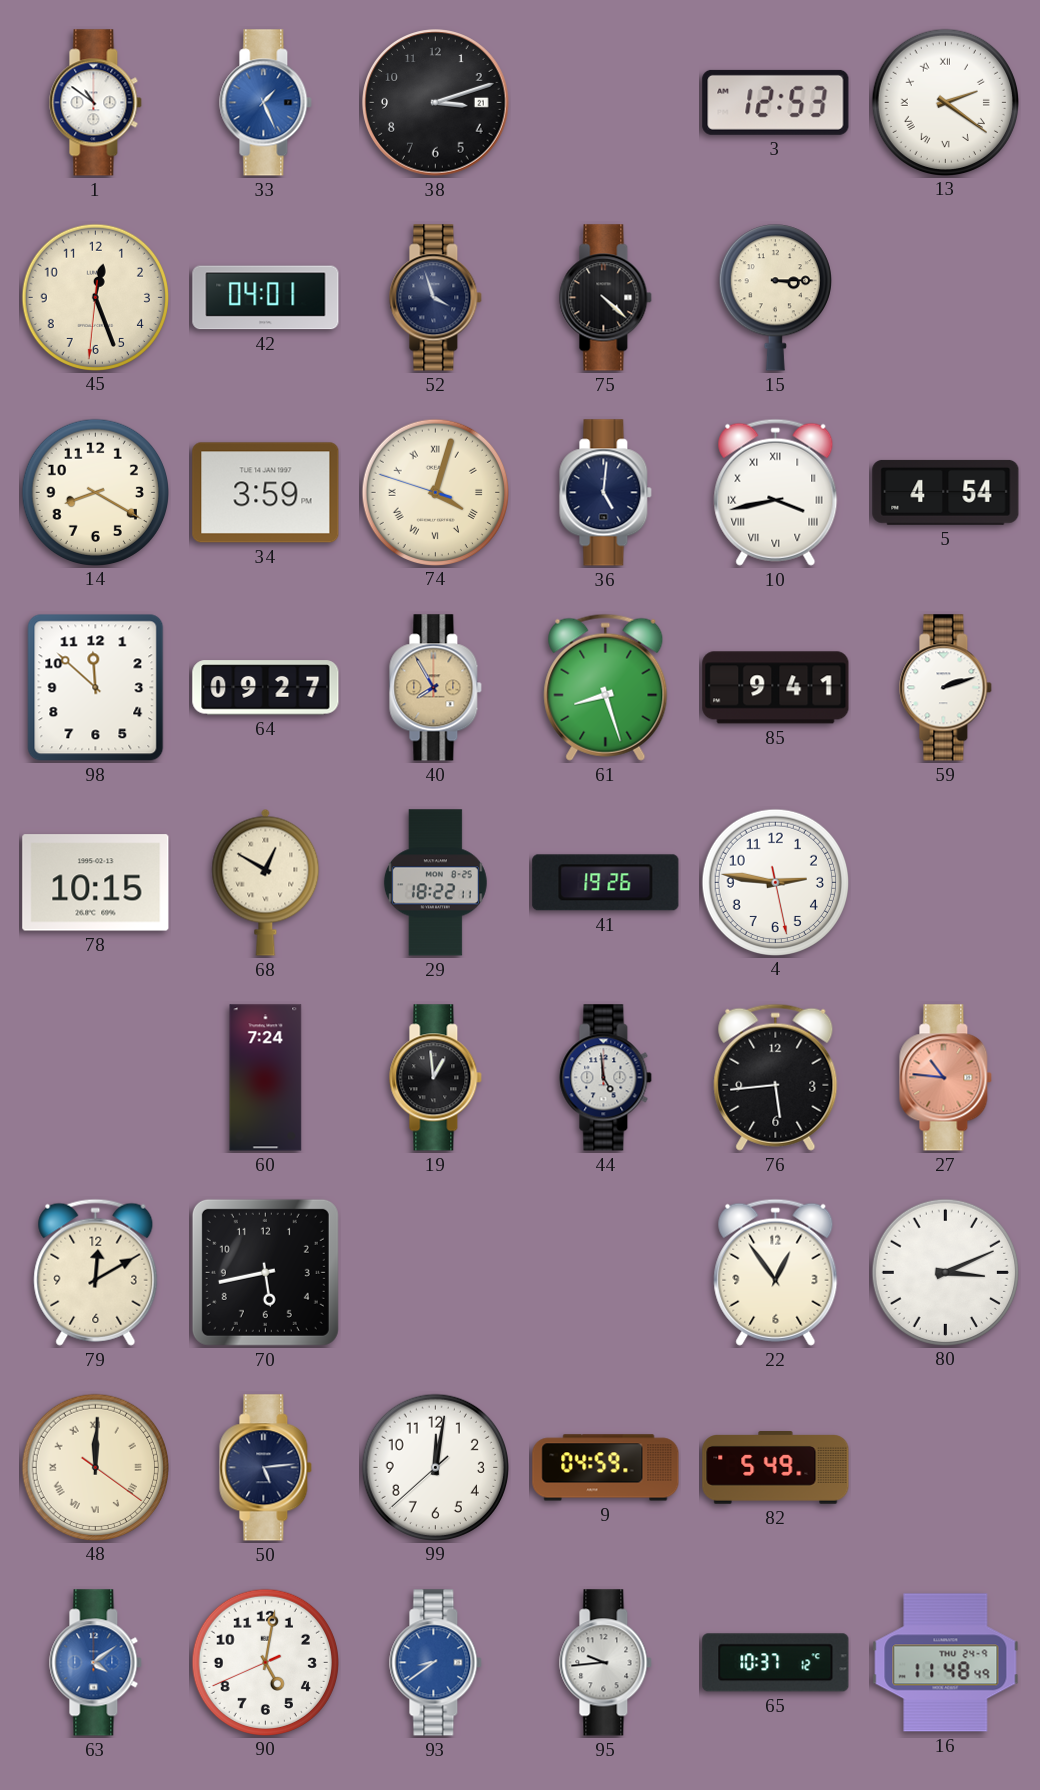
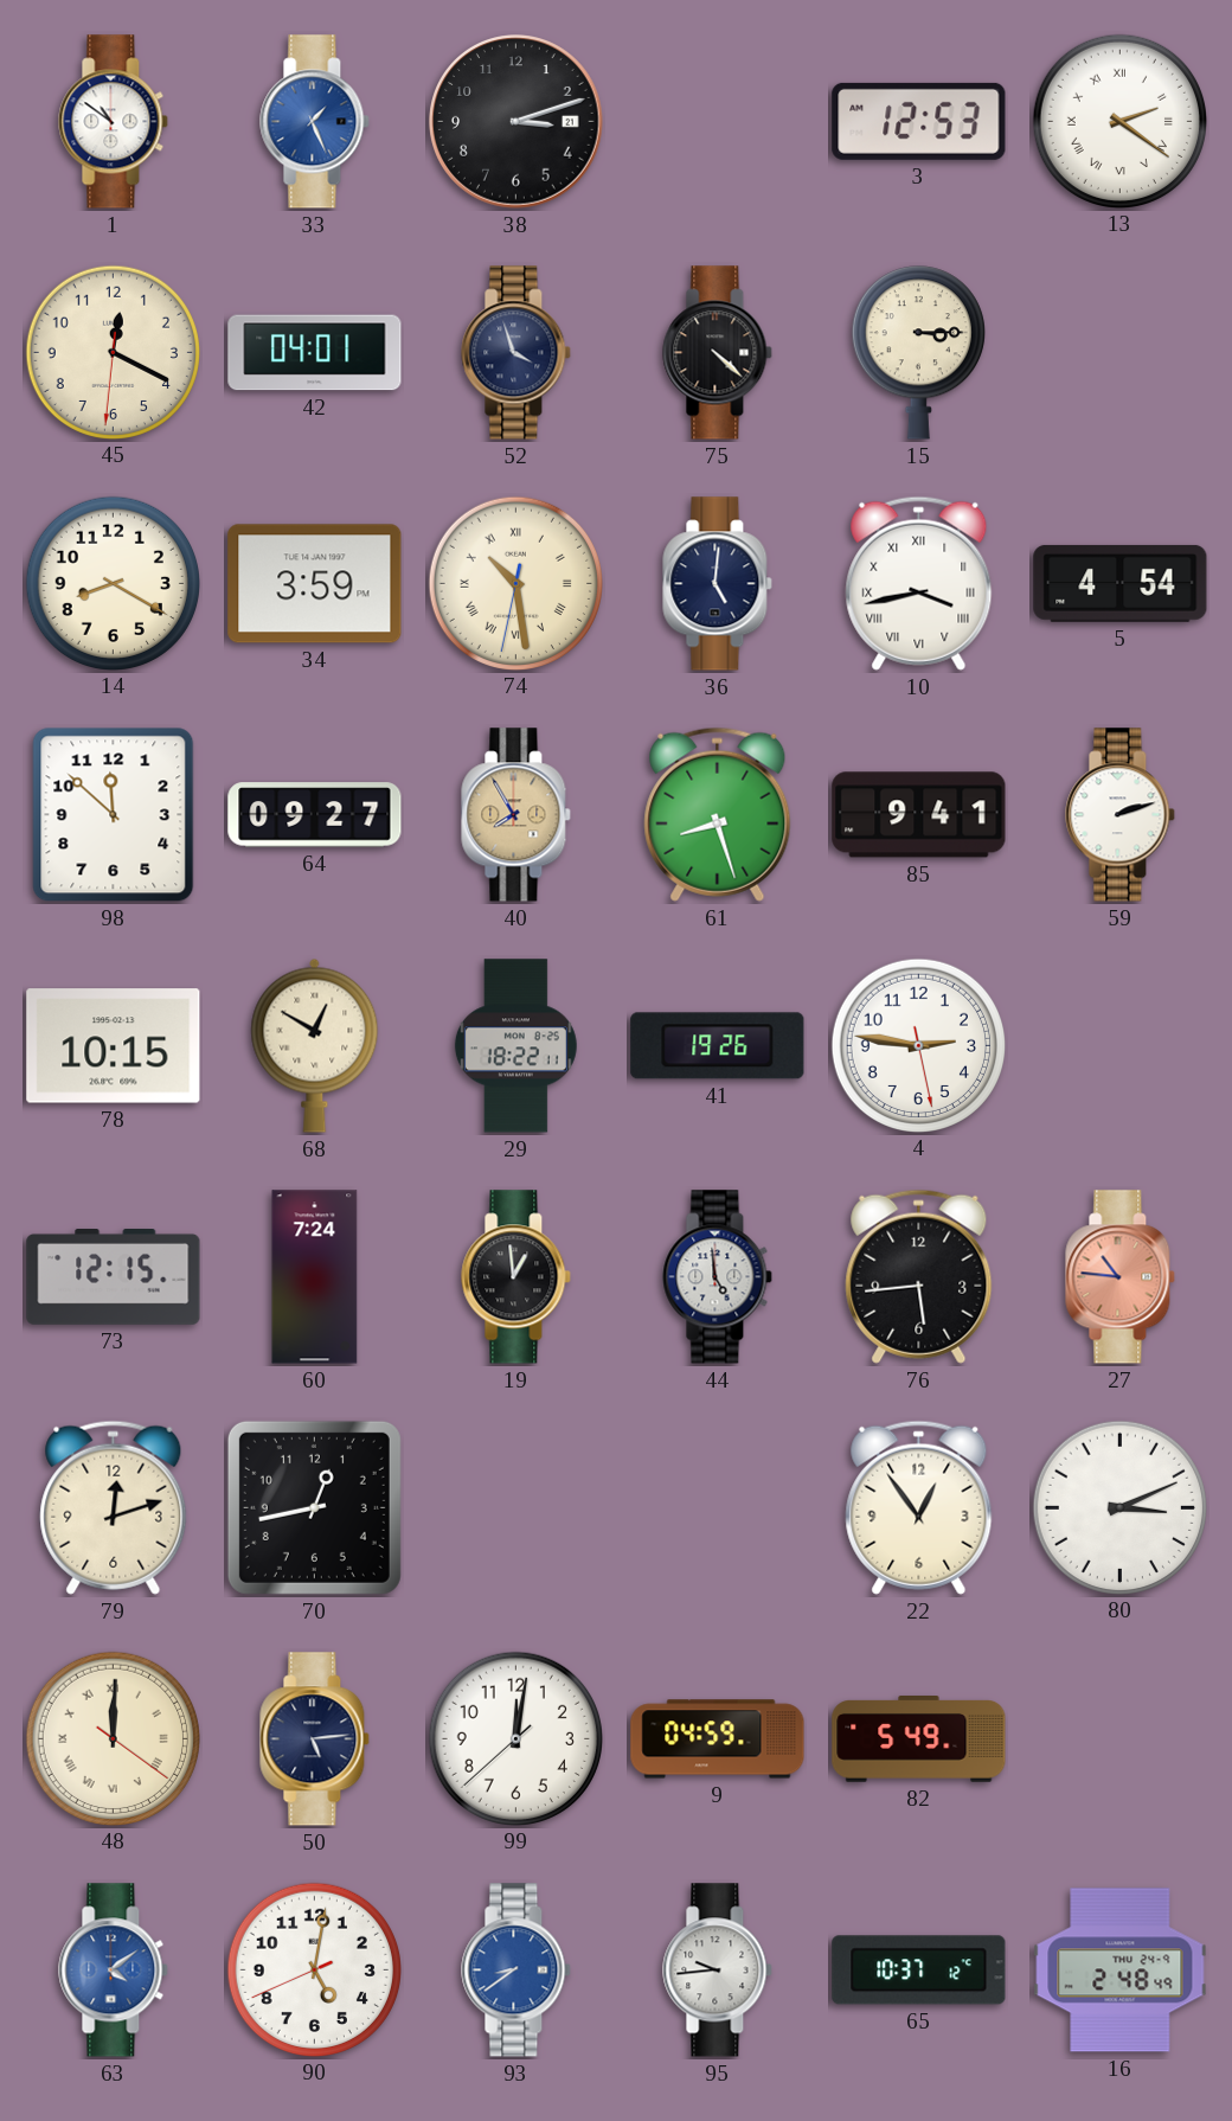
45: 12:26 -> 12:19 (113, 352)
74: 4:02 -> 10:28 (515, 583)
73: none -> 12:15 (114, 1277)
79: 12:10 -> 12:12 (114, 1507)
70: 5:43 -> 12:43 (314, 1507)
16: 11:48 -> 2:48 (1121, 1971)
